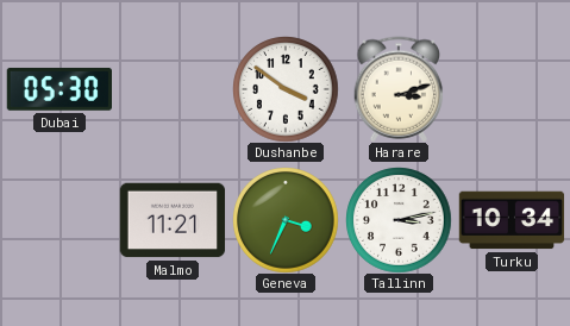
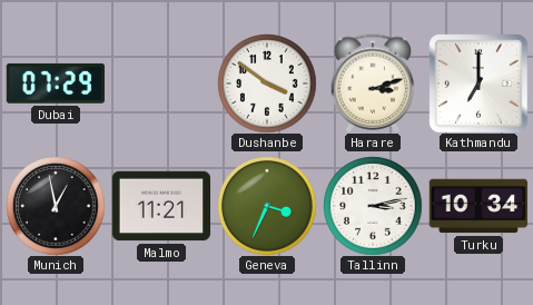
Dubai: 05:30 -> 07:29 (55, 83)
Kathmandu: none -> 7:00 (478, 83)
Munich: none -> 12:58 (56, 206)
